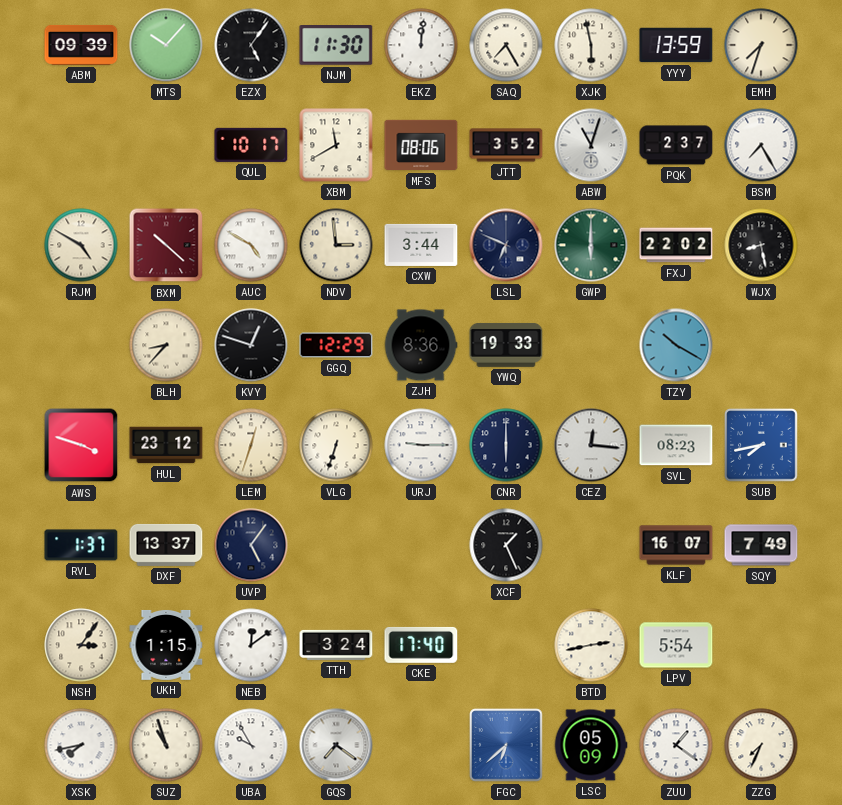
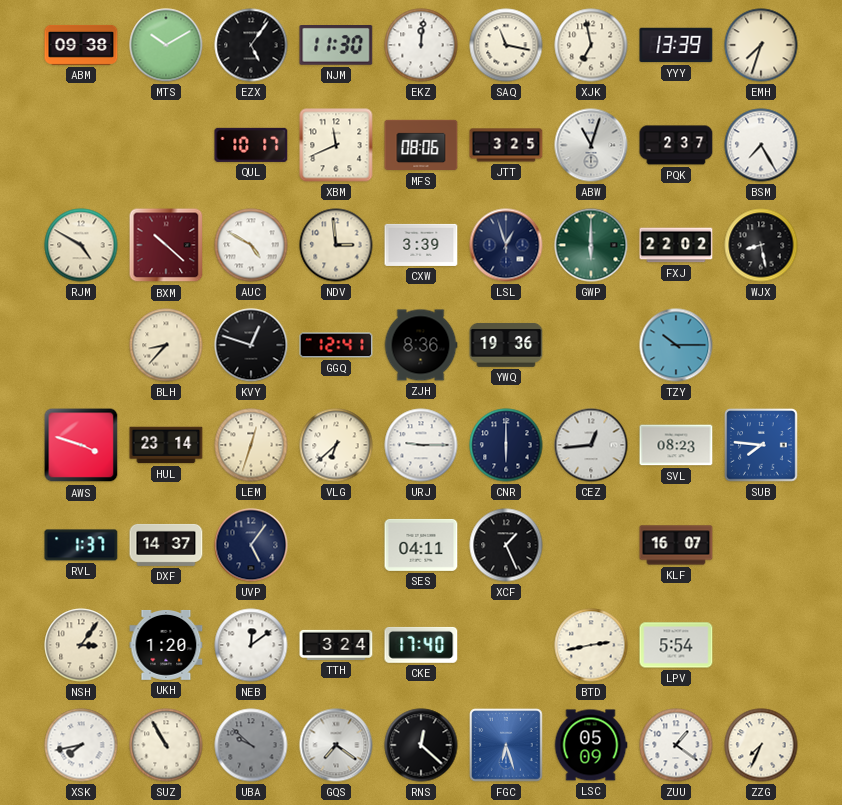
ABM: 09:39 -> 09:38 (81, 45)
MTS: 10:07 -> 10:10 (166, 45)
SAQ: 7:25 -> 11:17 (506, 45)
XJK: 5:58 -> 6:58 (591, 45)
YYY: 13:59 -> 13:39 (676, 45)
XBM: 11:40 -> 11:41 (336, 145)
JTT: 3:52 -> 3:25 (506, 145)
CXW: 3:44 -> 3:39 (421, 245)
LSL: 6:49 -> 12:57 (506, 245)
GGQ: 12:29 -> 12:41 (336, 345)
YWQ: 19:33 -> 19:36 (506, 345)
TZY: 10:20 -> 10:15 (676, 345)
HUL: 23:12 -> 23:14 (166, 445)
VLG: 6:33 -> 6:38 (336, 445)
CEZ: 12:16 -> 12:44 (591, 445)
SUB: 7:43 -> 7:46 (761, 445)
DXF: 13:37 -> 14:37 (166, 545)
SES: none -> 04:11 (421, 545)
SQY: 7:49 -> none (761, 545)
UKH: 1:15 -> 1:20 (166, 645)
SUZ: 10:57 -> 10:55 (166, 745)
UBA: 9:55 -> 9:52 (251, 745)
UBA dial: white -> grey (251, 745)
RNS: none -> 12:22 (421, 745)
FGC: 6:38 -> 6:27 (506, 745)
